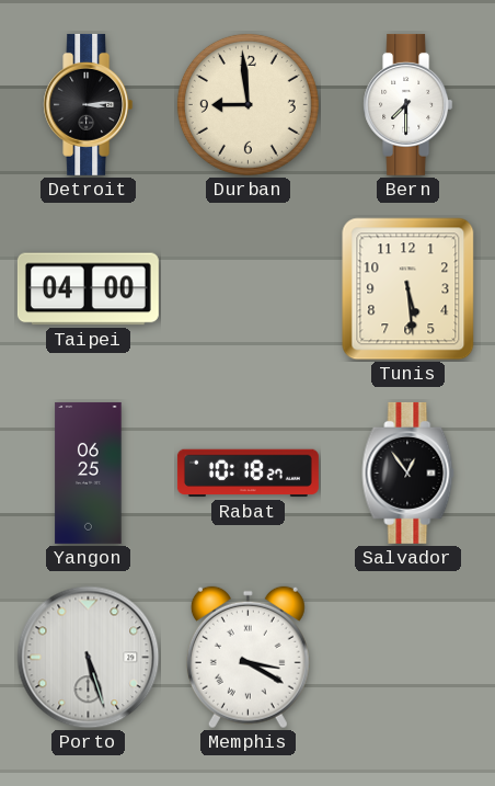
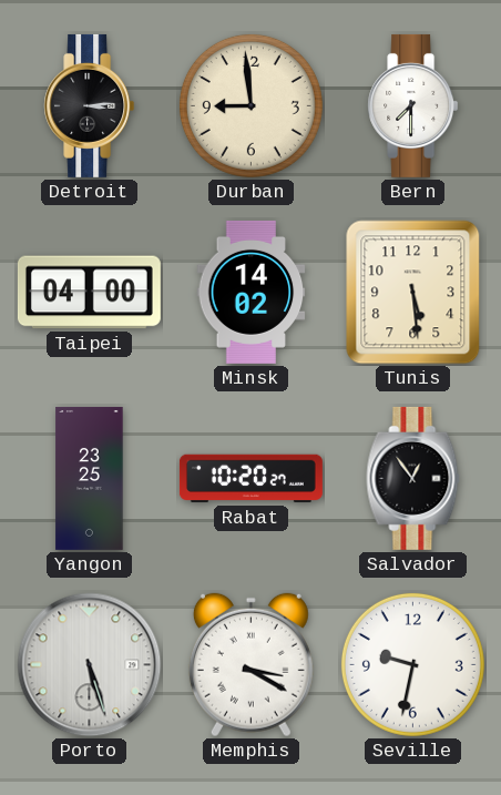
Minsk: none -> 14:02 (252, 292)
Yangon: 06:25 -> 23:25 (90, 478)
Rabat: 10:18 -> 10:20 (250, 479)
Seville: none -> 9:32 (412, 664)
